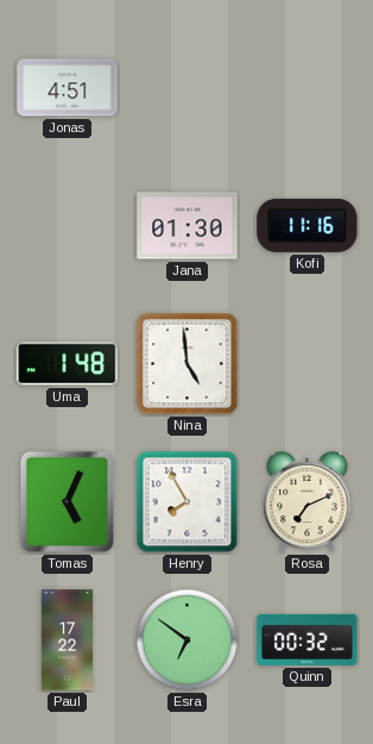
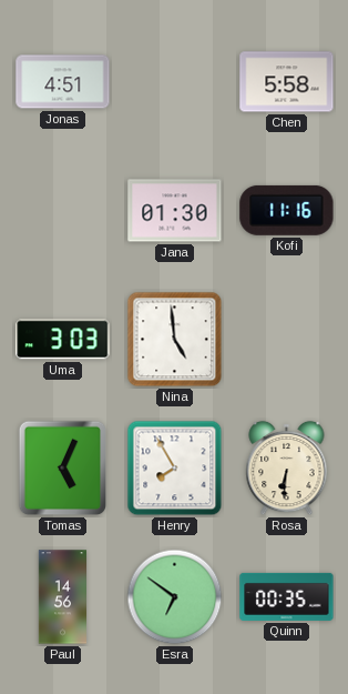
Chen: none -> 5:58 (287, 82)
Uma: 1:48 -> 3:03 (63, 340)
Rosa: 7:11 -> 6:31 (287, 469)
Paul: 17:22 -> 14:56 (63, 597)
Quinn: 00:32 -> 00:35 (287, 596)
